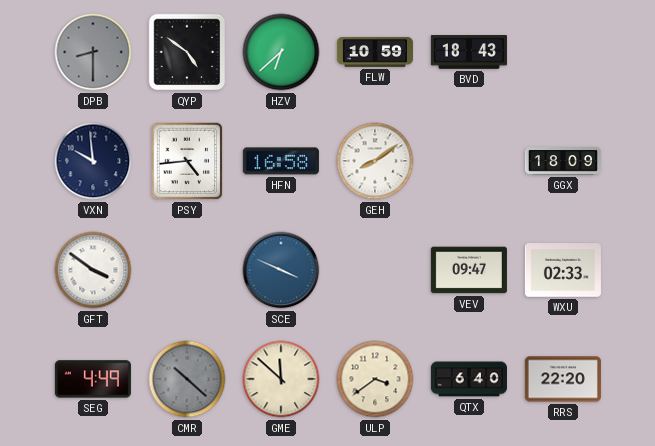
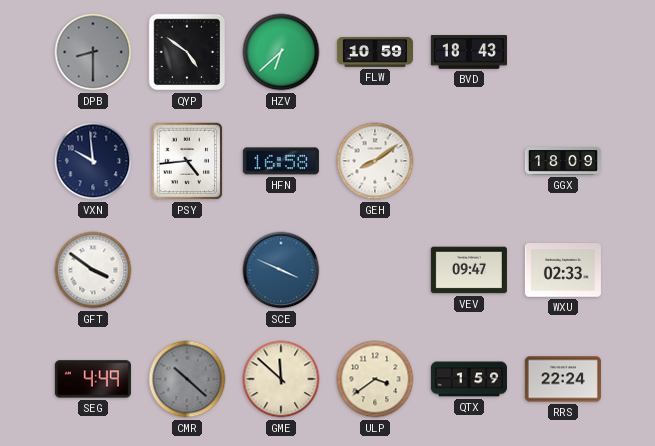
QTX: 6:40 -> 1:59 (469, 379)
RRS: 22:20 -> 22:24 (563, 379)
